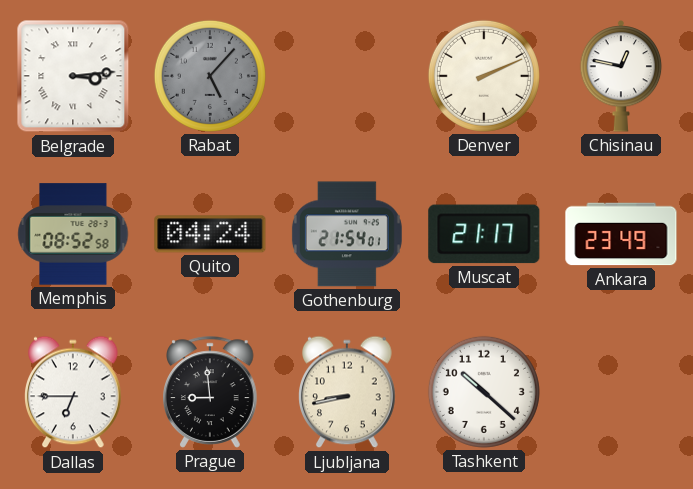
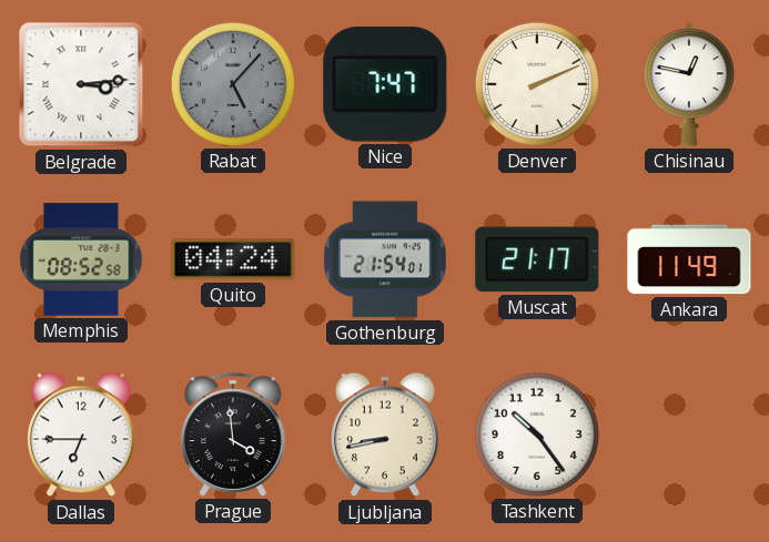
Nice: none -> 7:47 (385, 84)
Ankara: 23:49 -> 11:49 (689, 259)
Prague: 8:59 -> 3:59 (234, 434)
Tashkent: 10:22 -> 10:24 (537, 434)
